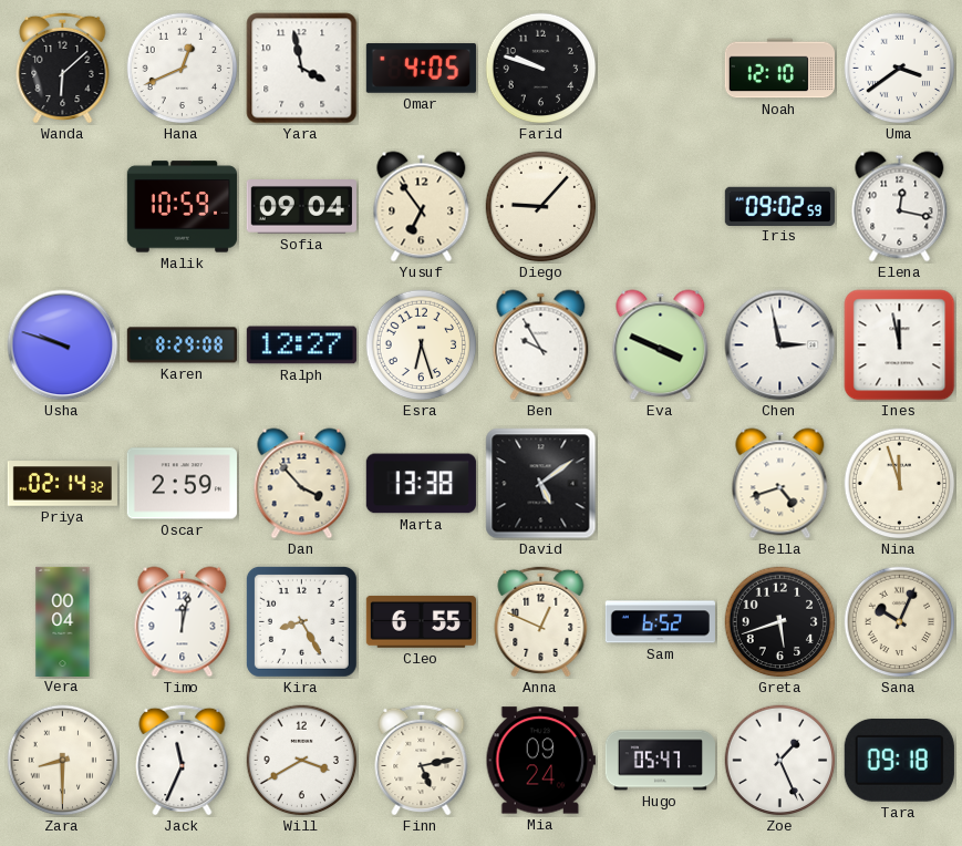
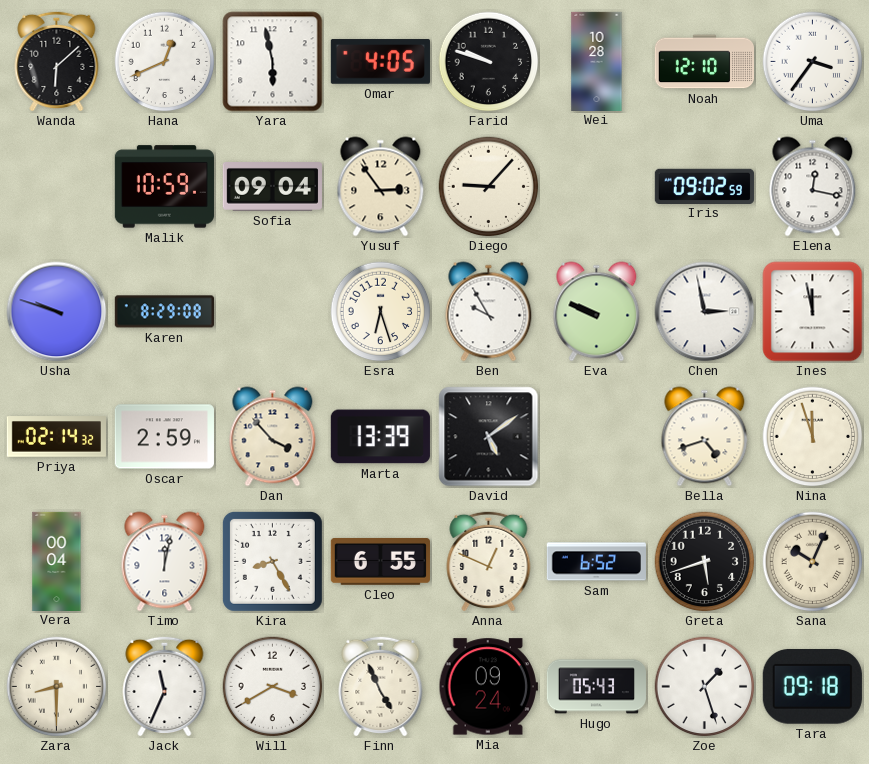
Yara: 3:58 -> 5:58 (273, 62)
Wei: none -> 10:28 (597, 61)
Uma: 3:39 -> 3:36 (813, 62)
Yusuf: 6:54 -> 2:54 (381, 187)
Ralph: 12:27 -> none (301, 345)
Eva: 3:49 -> 9:49 (597, 312)
Marta: 13:38 -> 13:39 (380, 437)
Finn: 5:13 -> 4:56 (381, 686)
Hugo: 05:47 -> 05:43 (596, 687)
Zoe: 1:26 -> 1:27 (705, 687)
